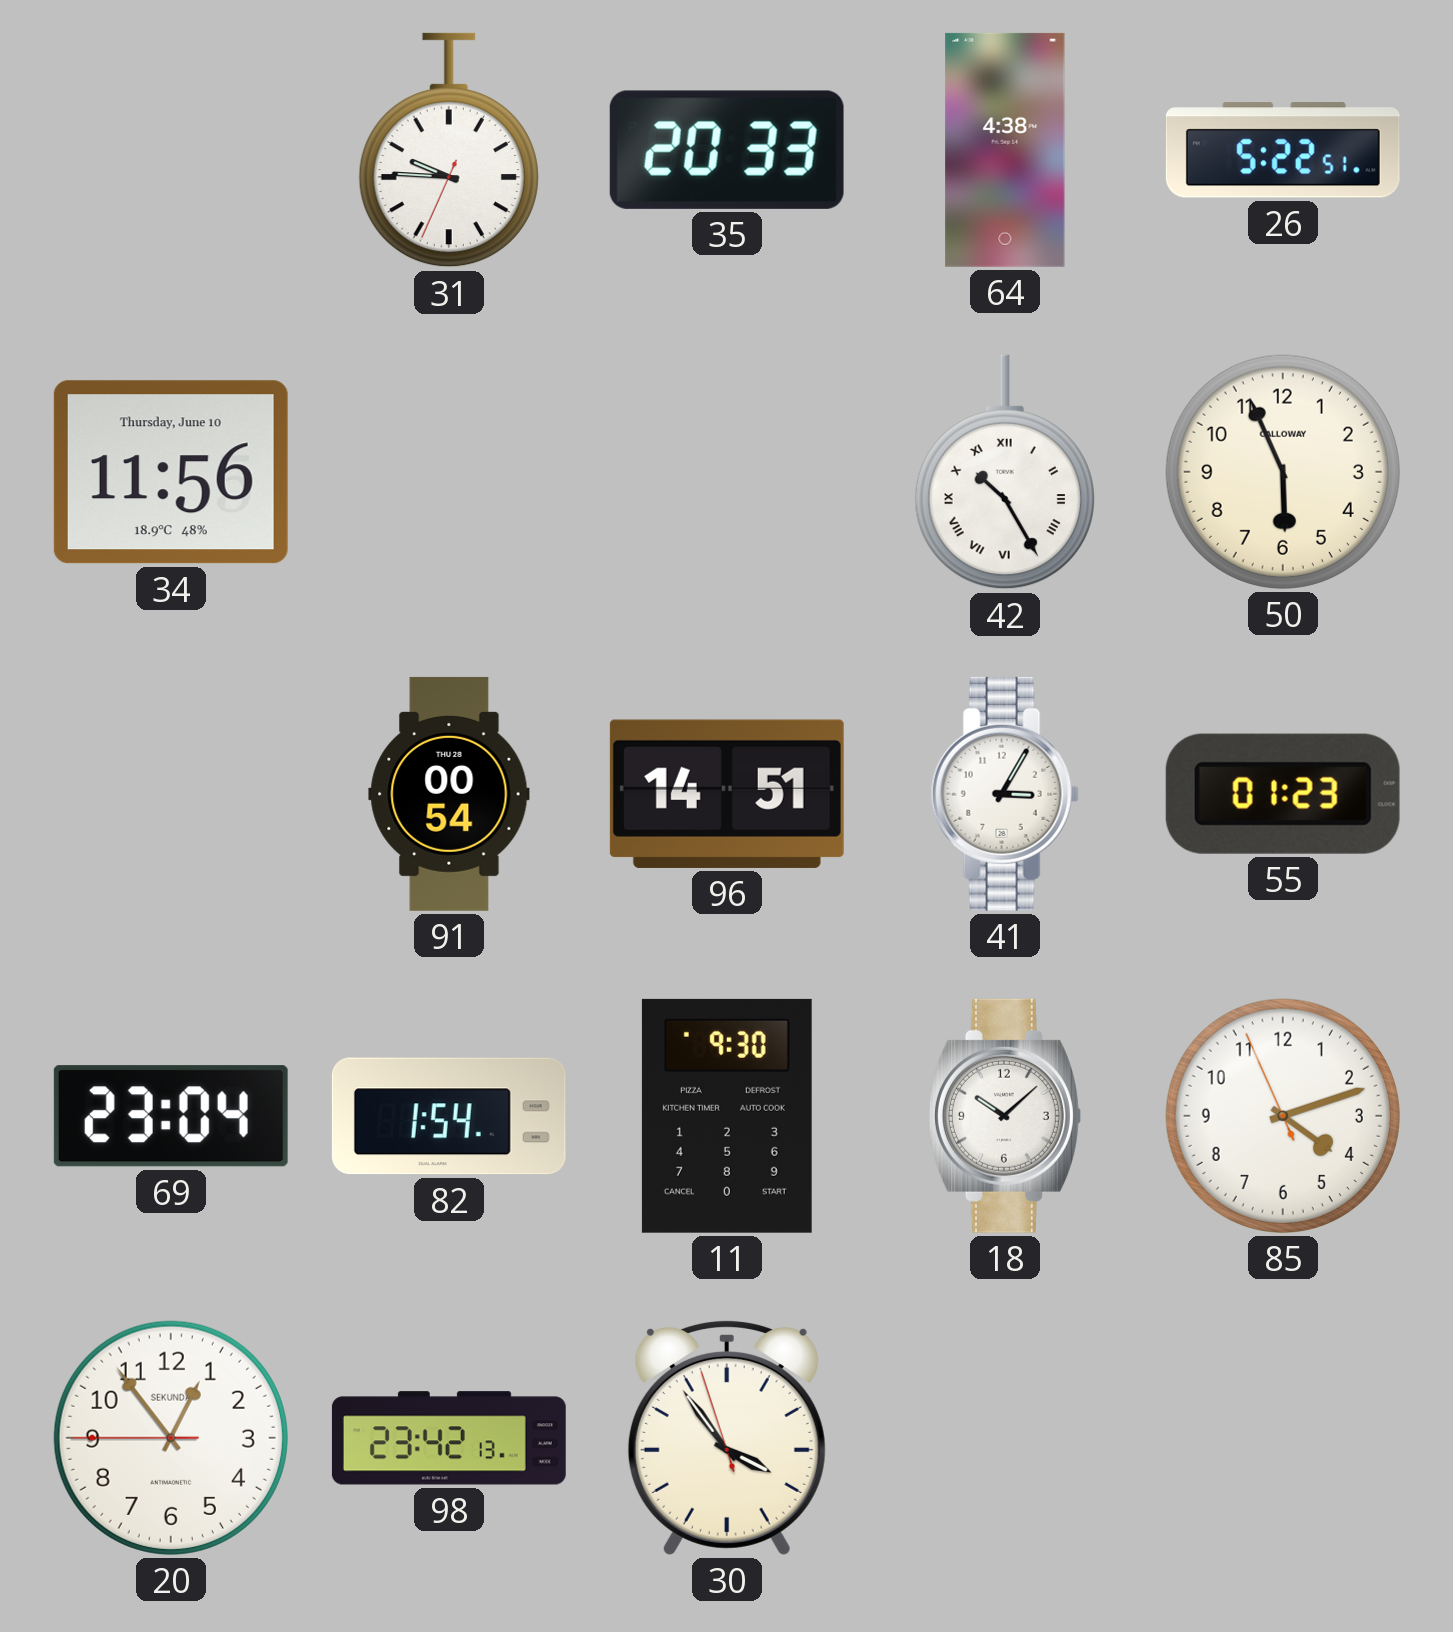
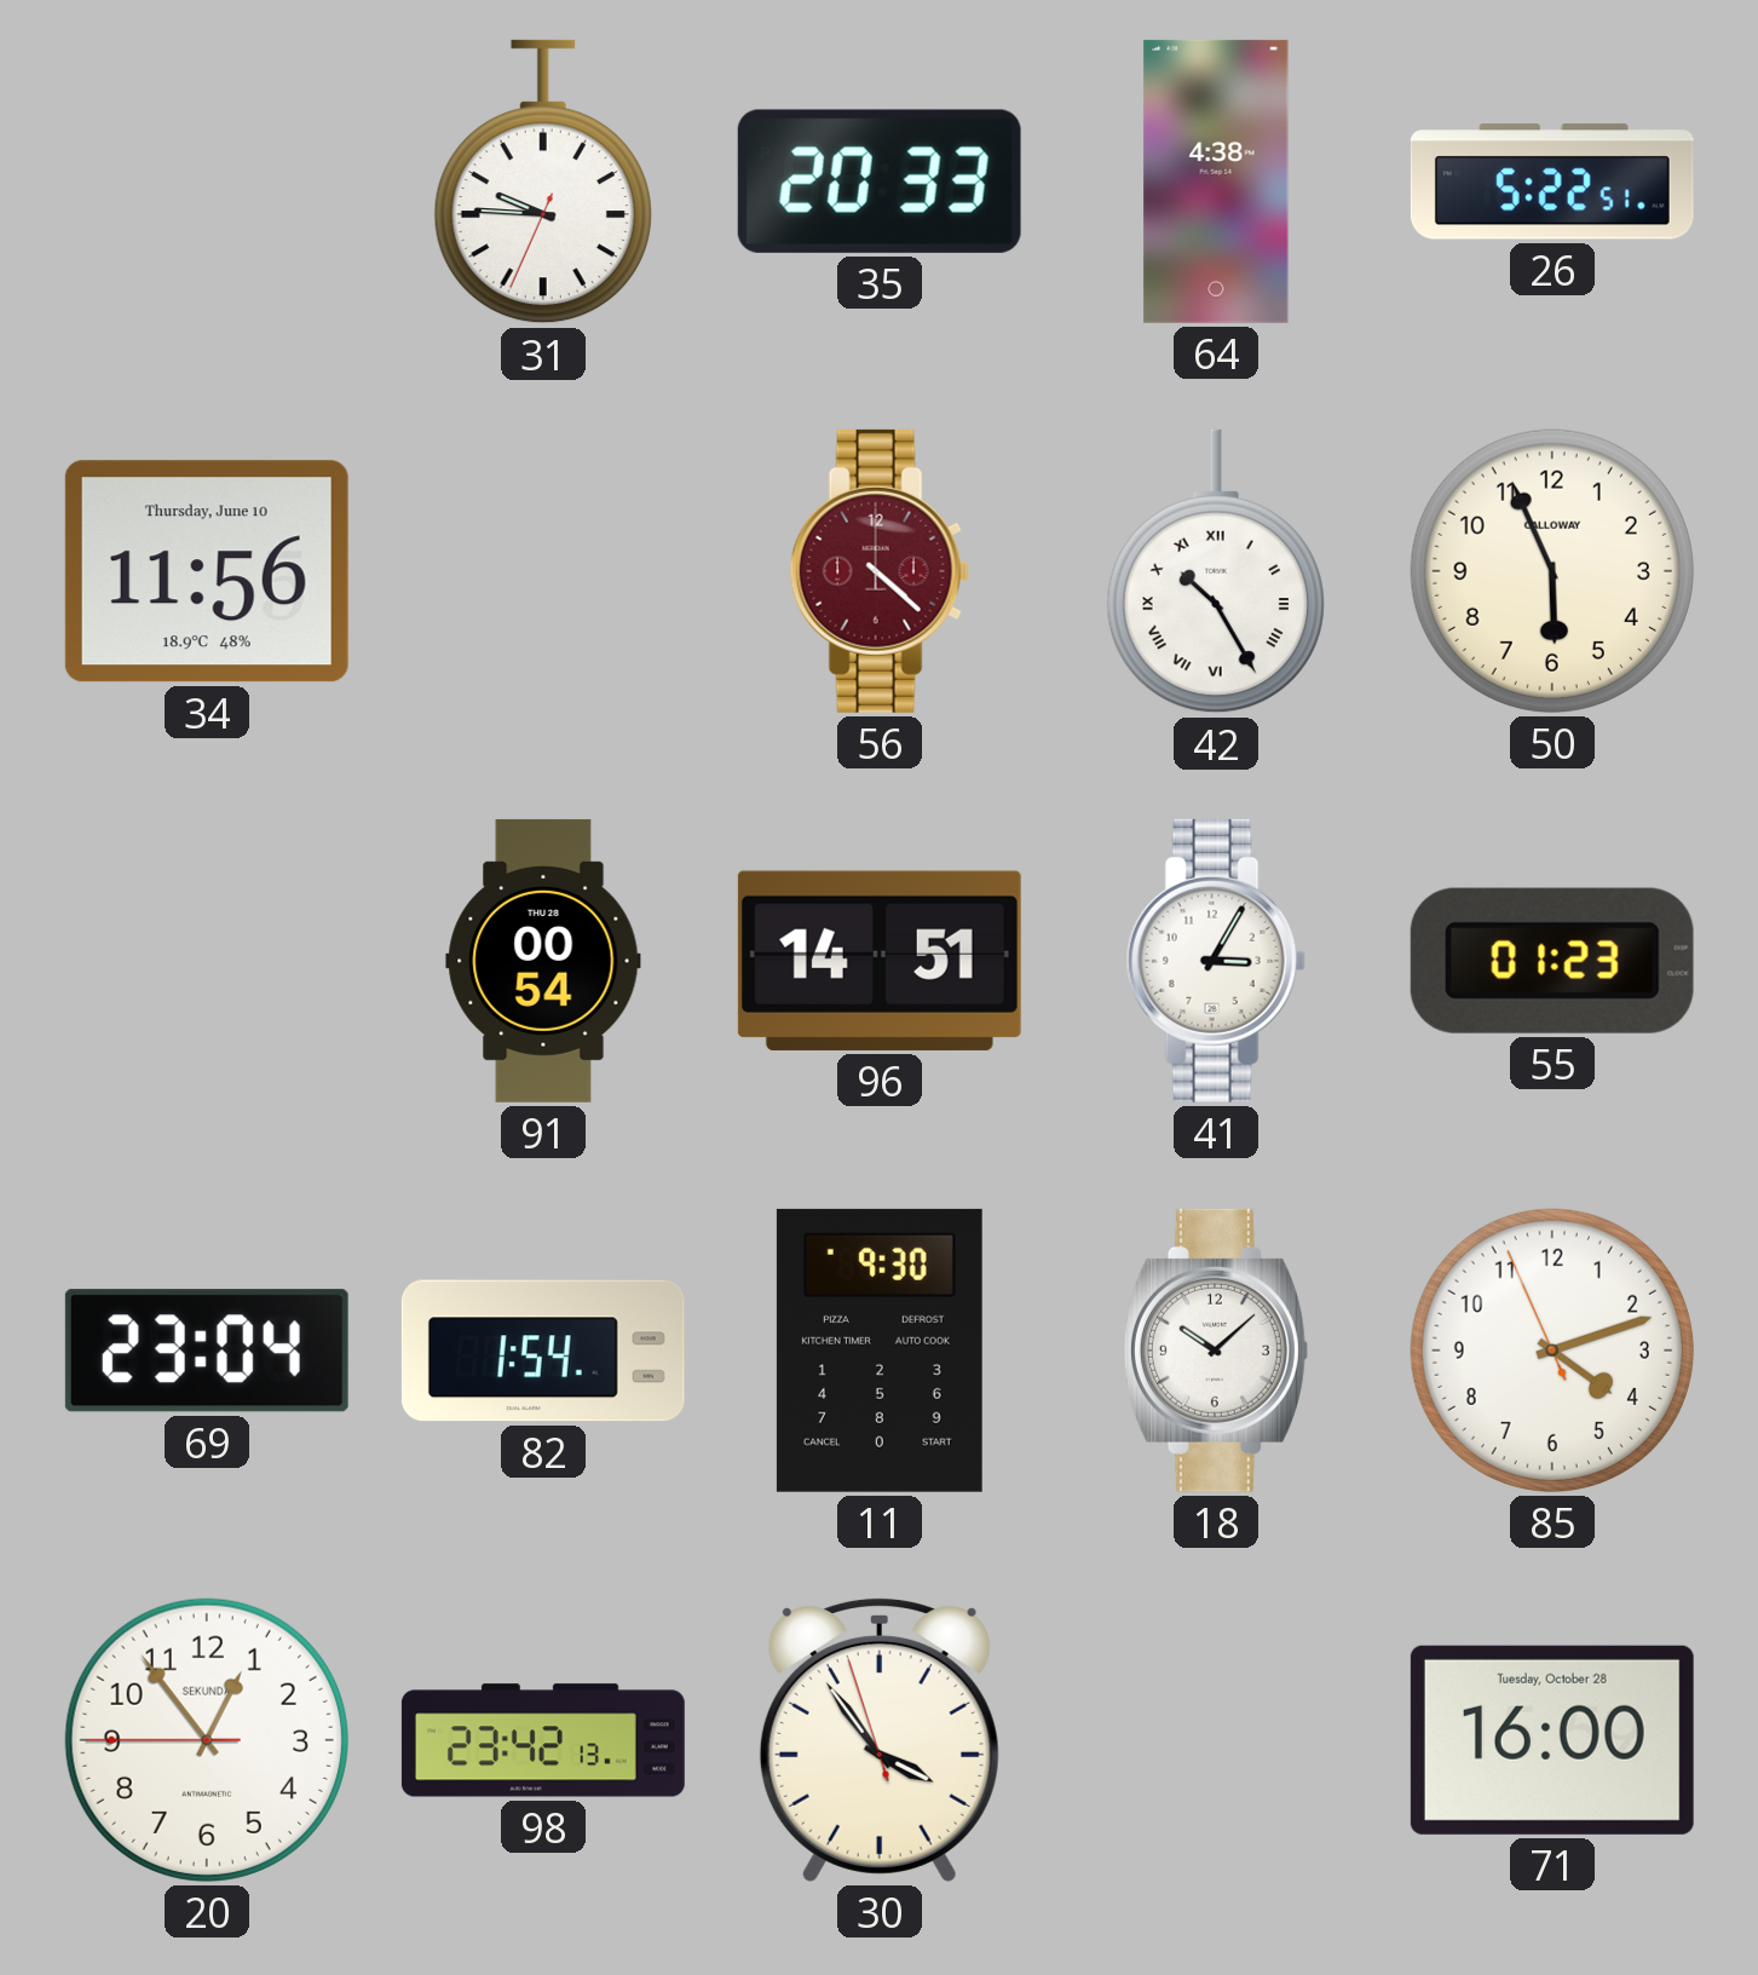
56: none -> 4:22 (880, 571)
71: none -> 16:00 (1552, 1740)
